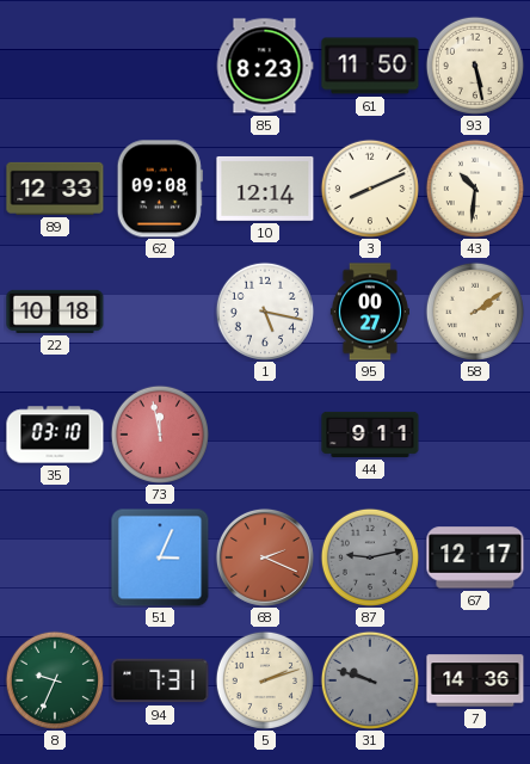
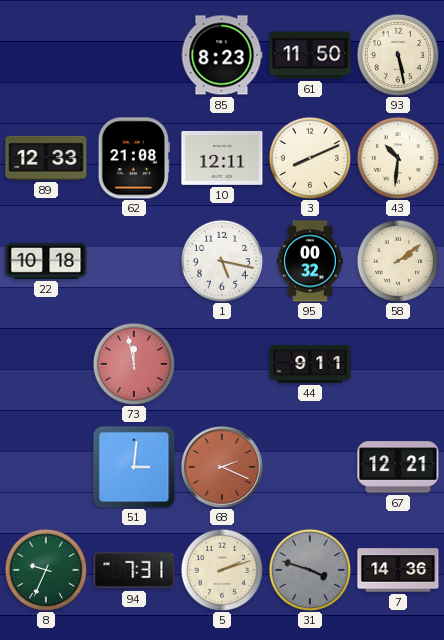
62: 09:08 -> 21:08 (134, 158)
10: 12:14 -> 12:11 (222, 158)
95: 00:27 -> 00:32 (310, 261)
35: 03:10 -> none (55, 435)
51: 3:04 -> 3:01 (134, 467)
87: 9:13 -> none (370, 557)
67: 12:17 -> 12:21 (398, 467)
31: 9:48 -> 3:48 (310, 570)
